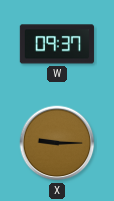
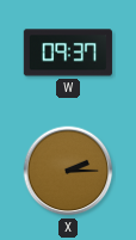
X: 9:15 -> 2:15 (68, 171)
